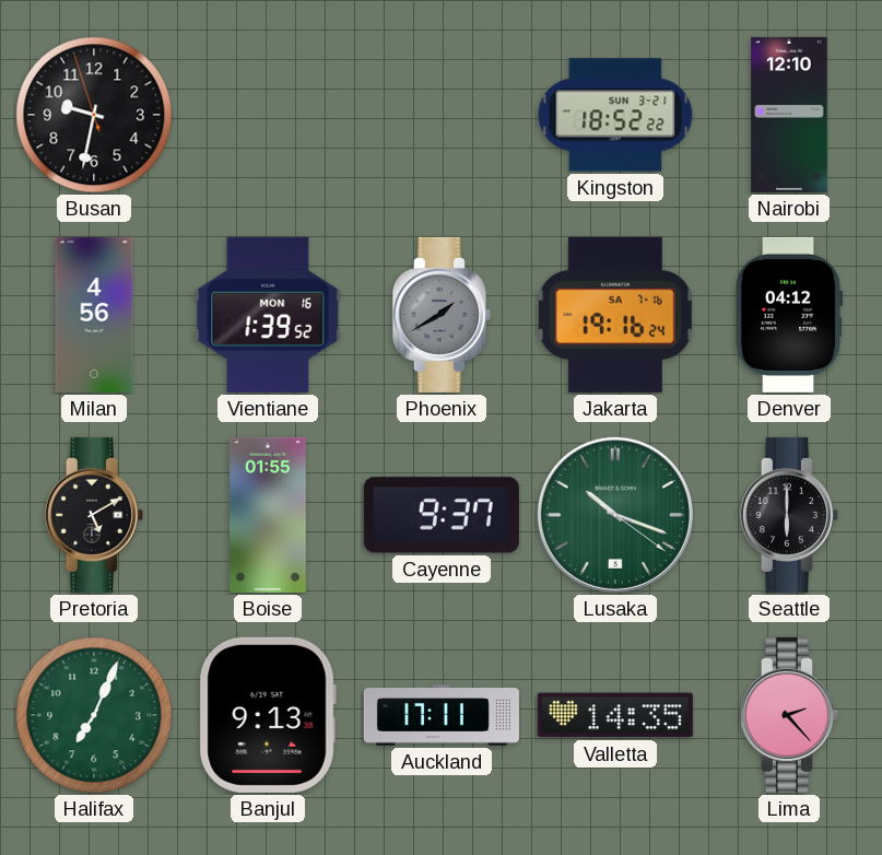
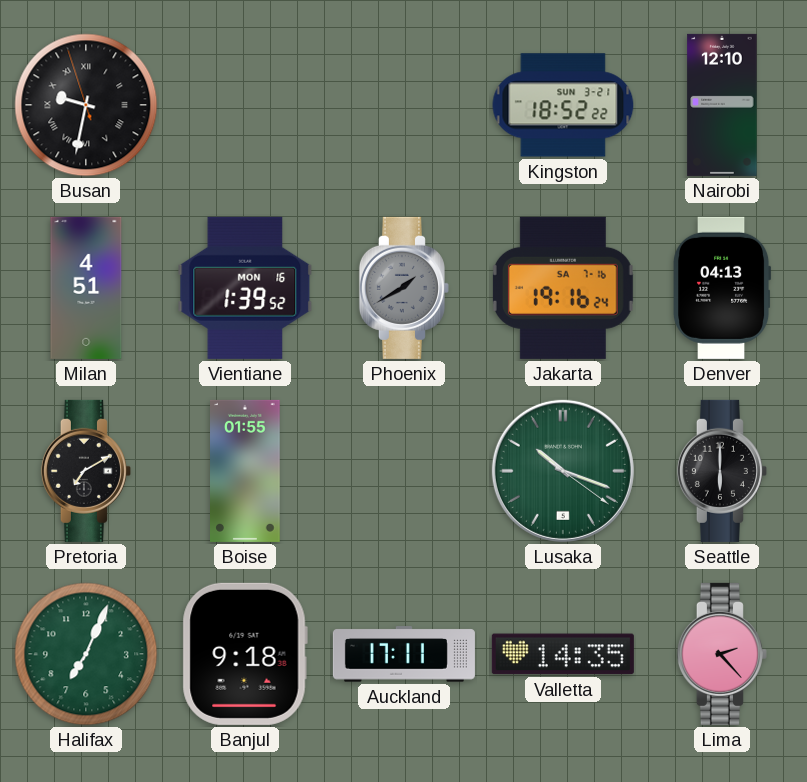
Busan numerals: Arabic -> Roman (86, 105)
Milan: 4:56 -> 4:51 (86, 288)
Denver: 04:12 -> 04:13 (723, 288)
Pretoria: 5:10 -> 7:10 (86, 471)
Cayenne: 9:37 -> none (442, 515)
Banjul: 9:13 -> 9:18 (245, 654)
